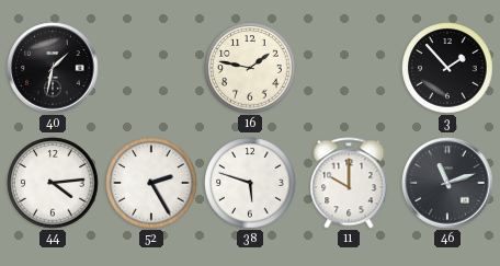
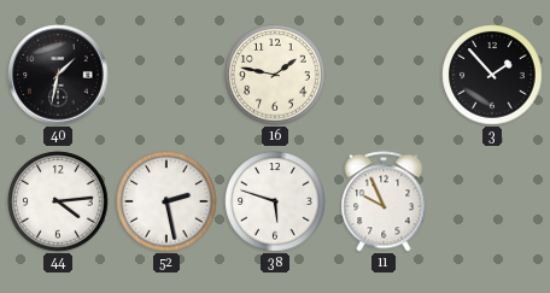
52: 2:25 -> 2:28 (166, 201)
11: 10:00 -> 9:56 (384, 201)
46: 11:12 -> none (447, 183)
